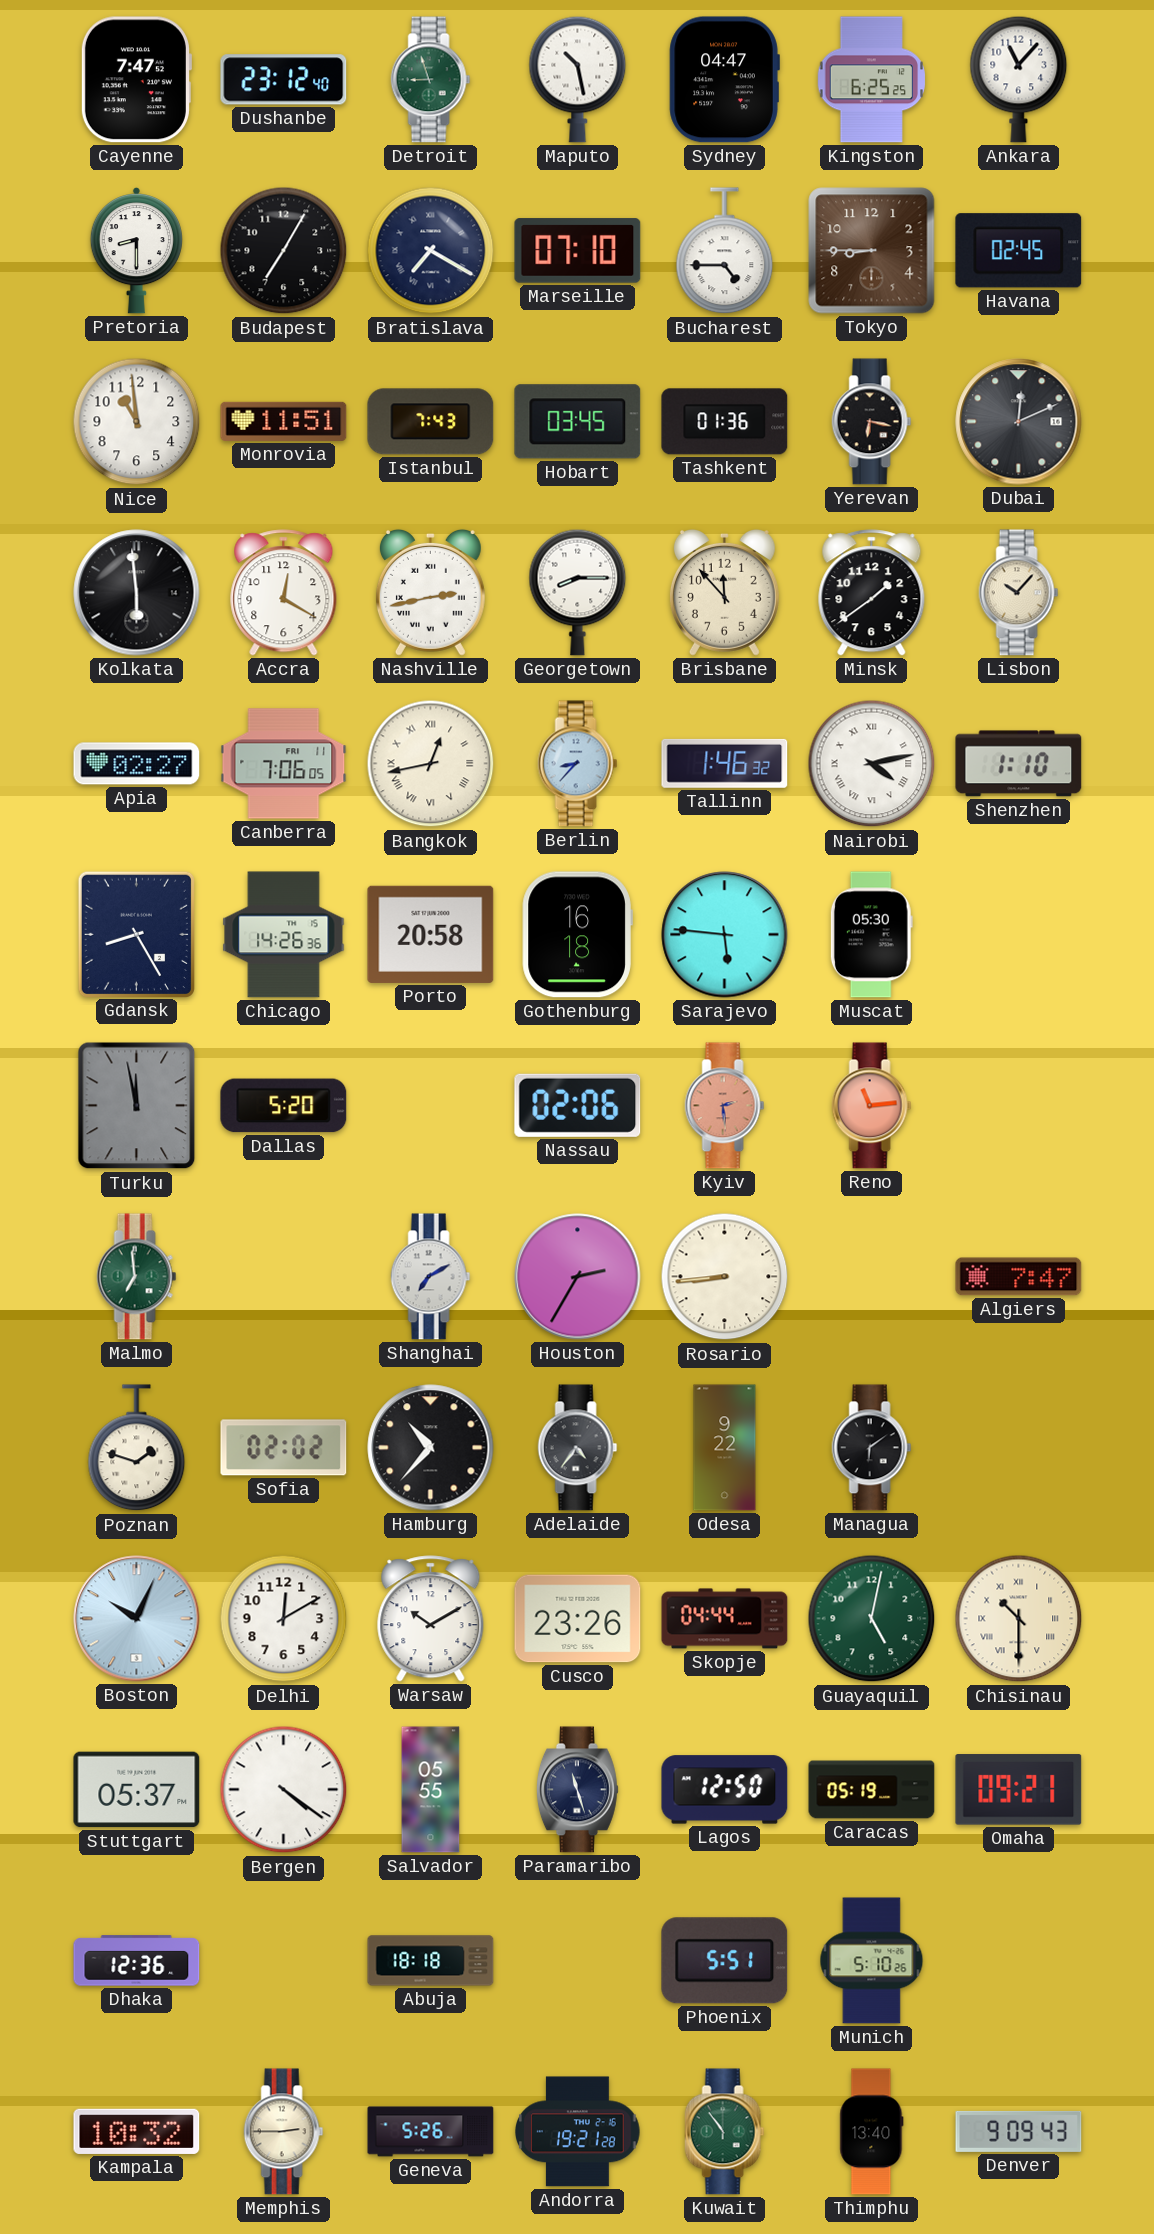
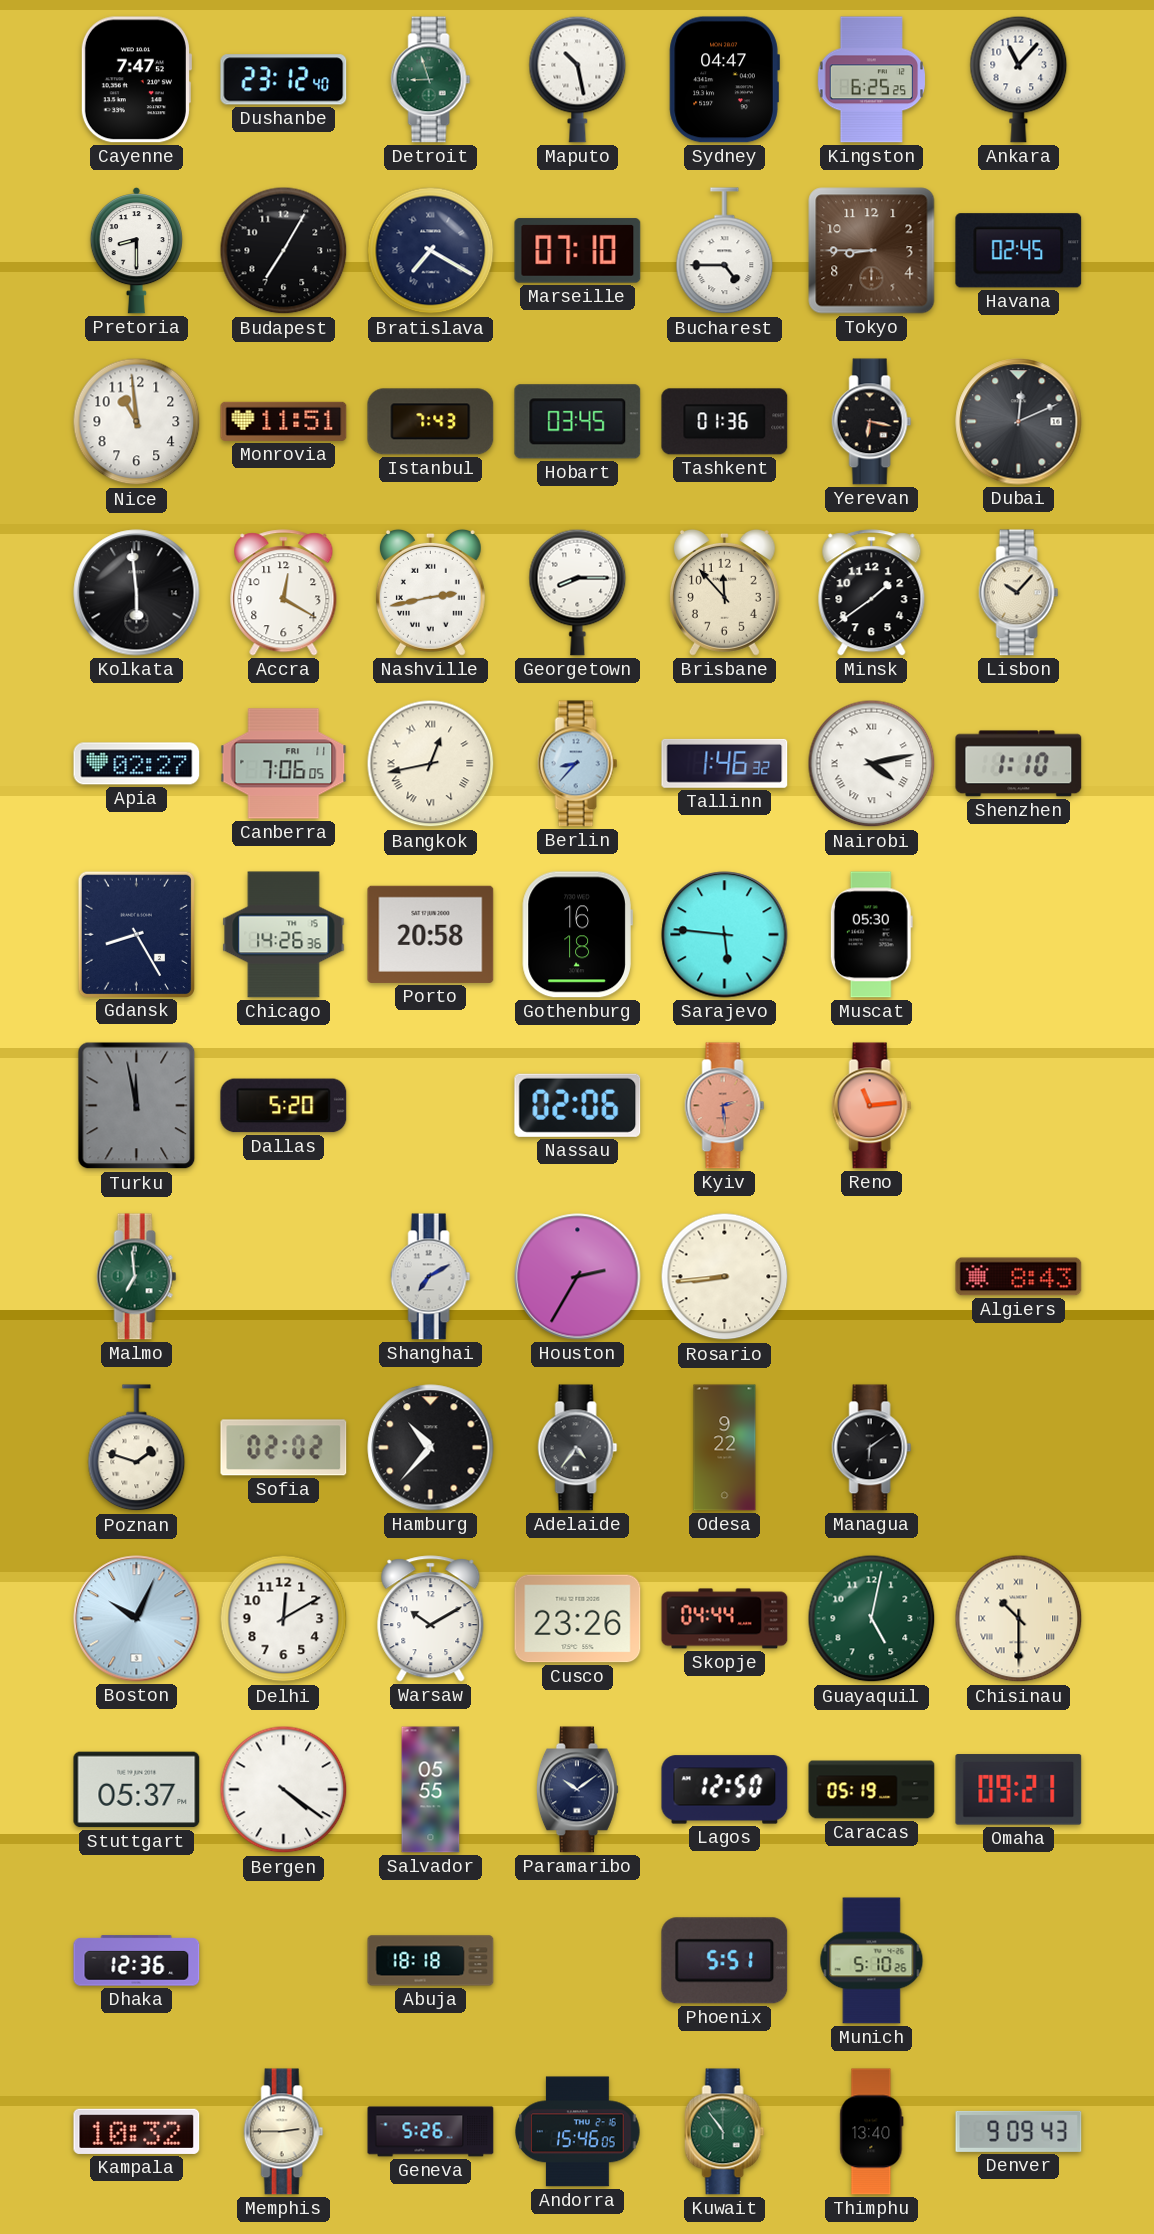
Algiers: 7:47 -> 8:43 (1019, 1277)
Paramaribo: 11:27 -> 10:09 (577, 1790)
Andorra: 19:21 -> 15:46 (578, 2132)
